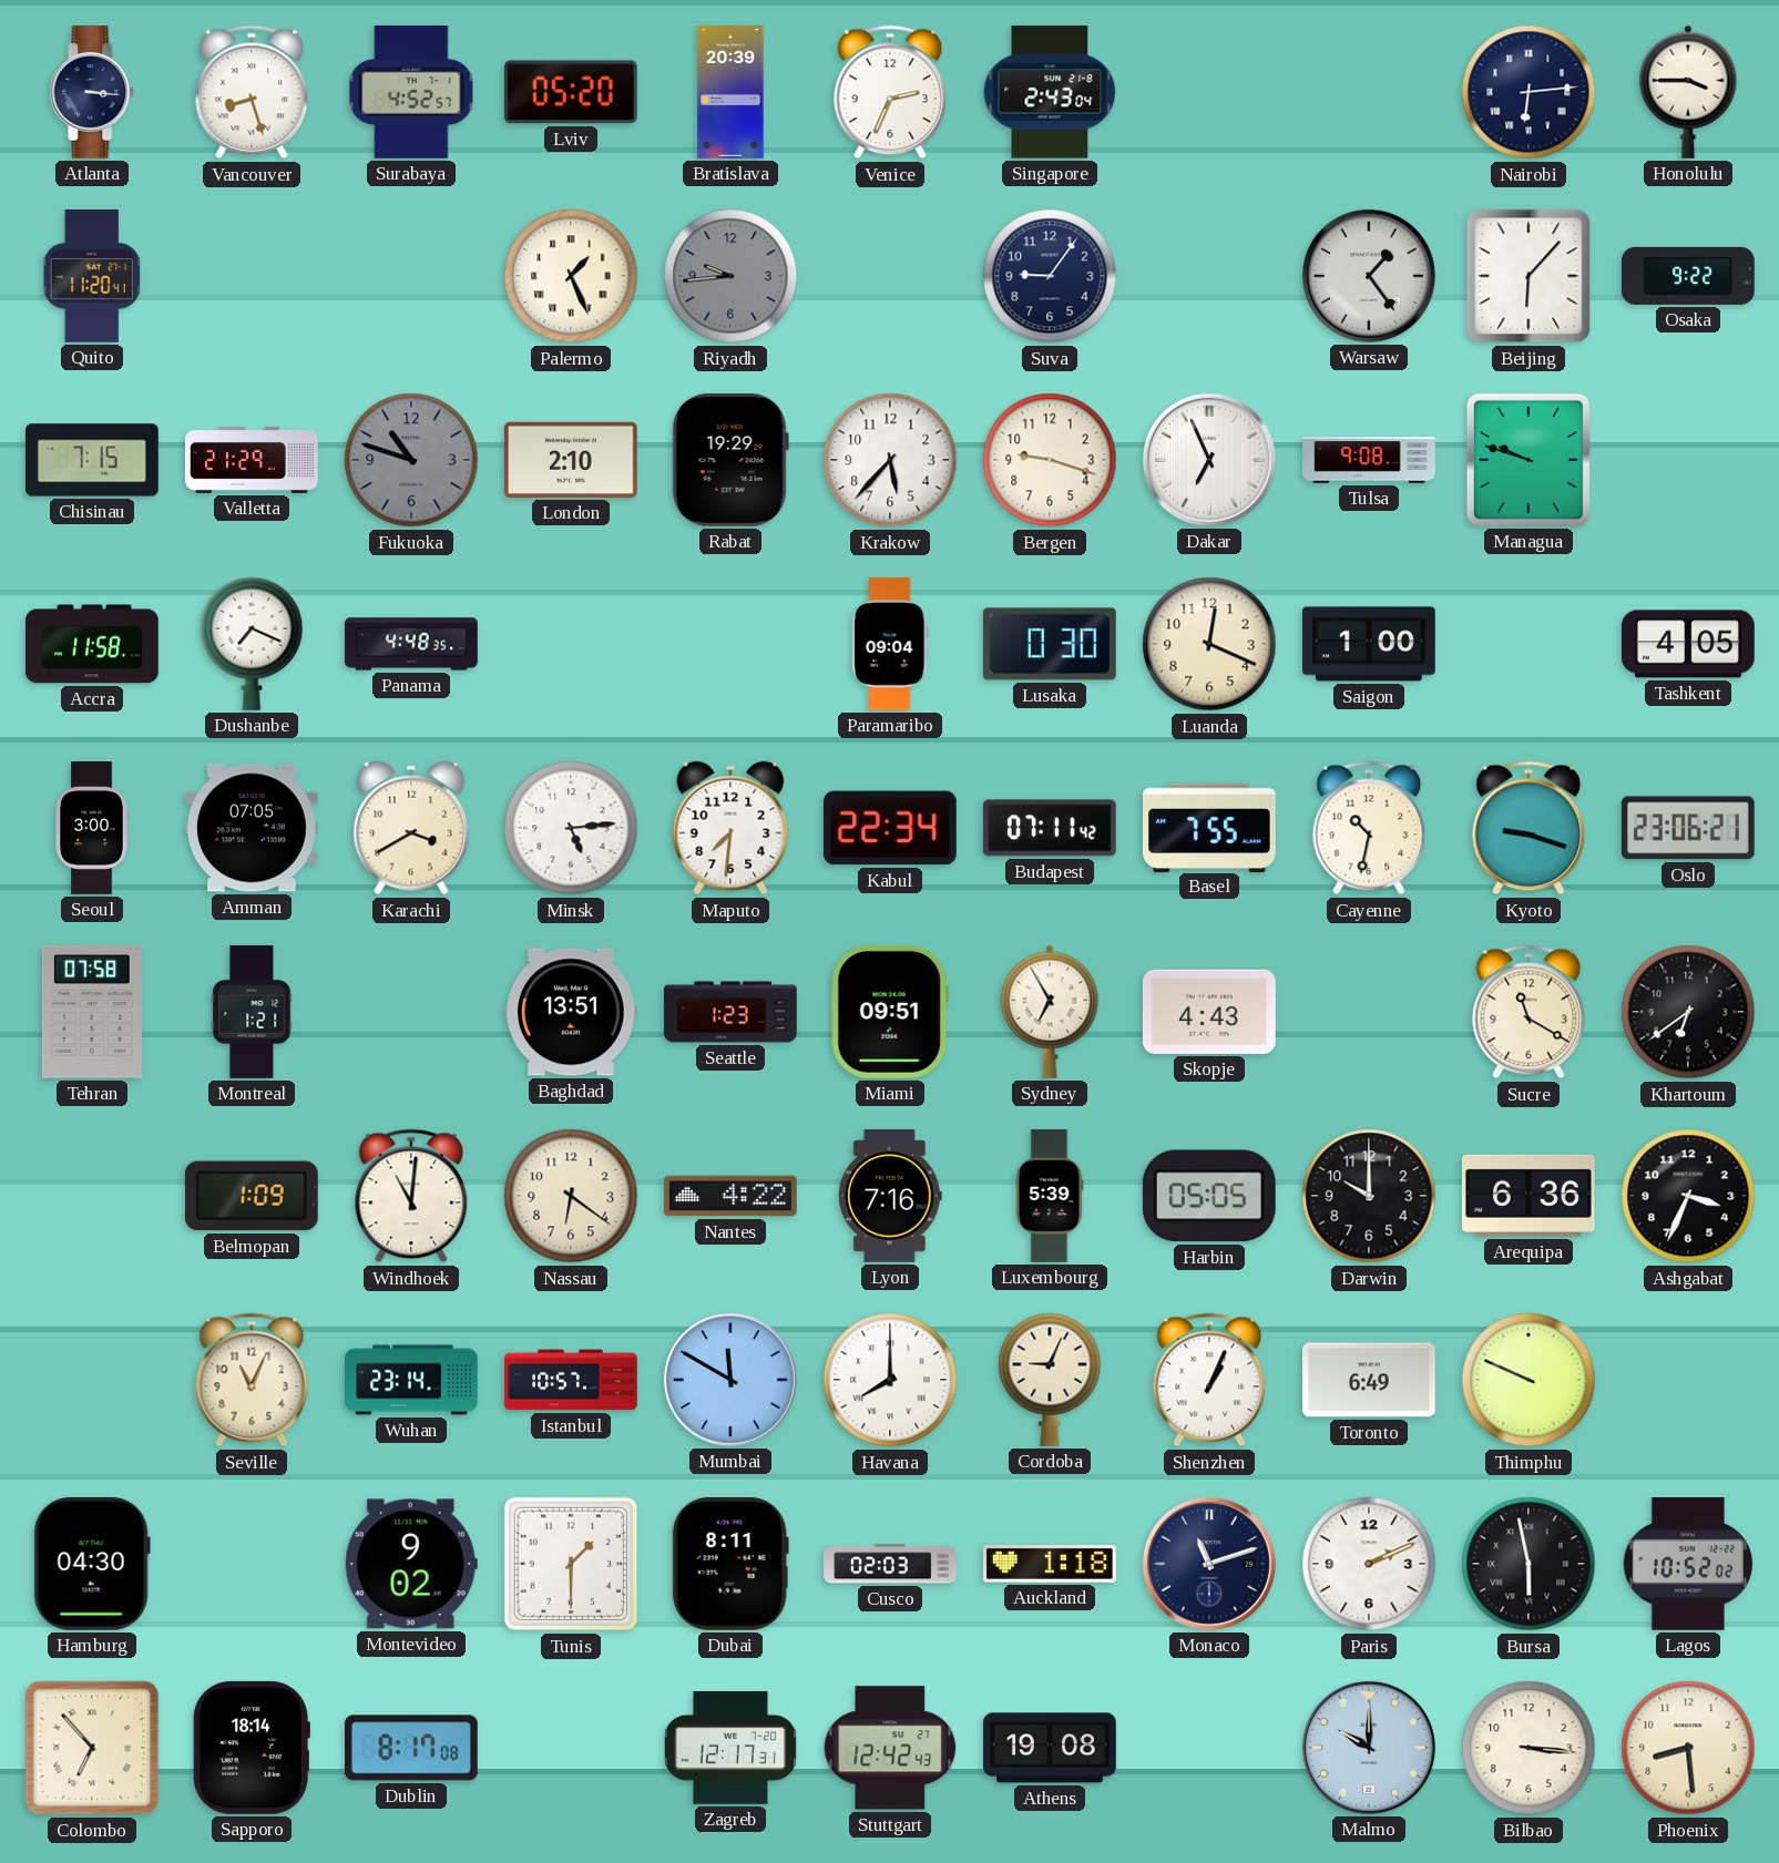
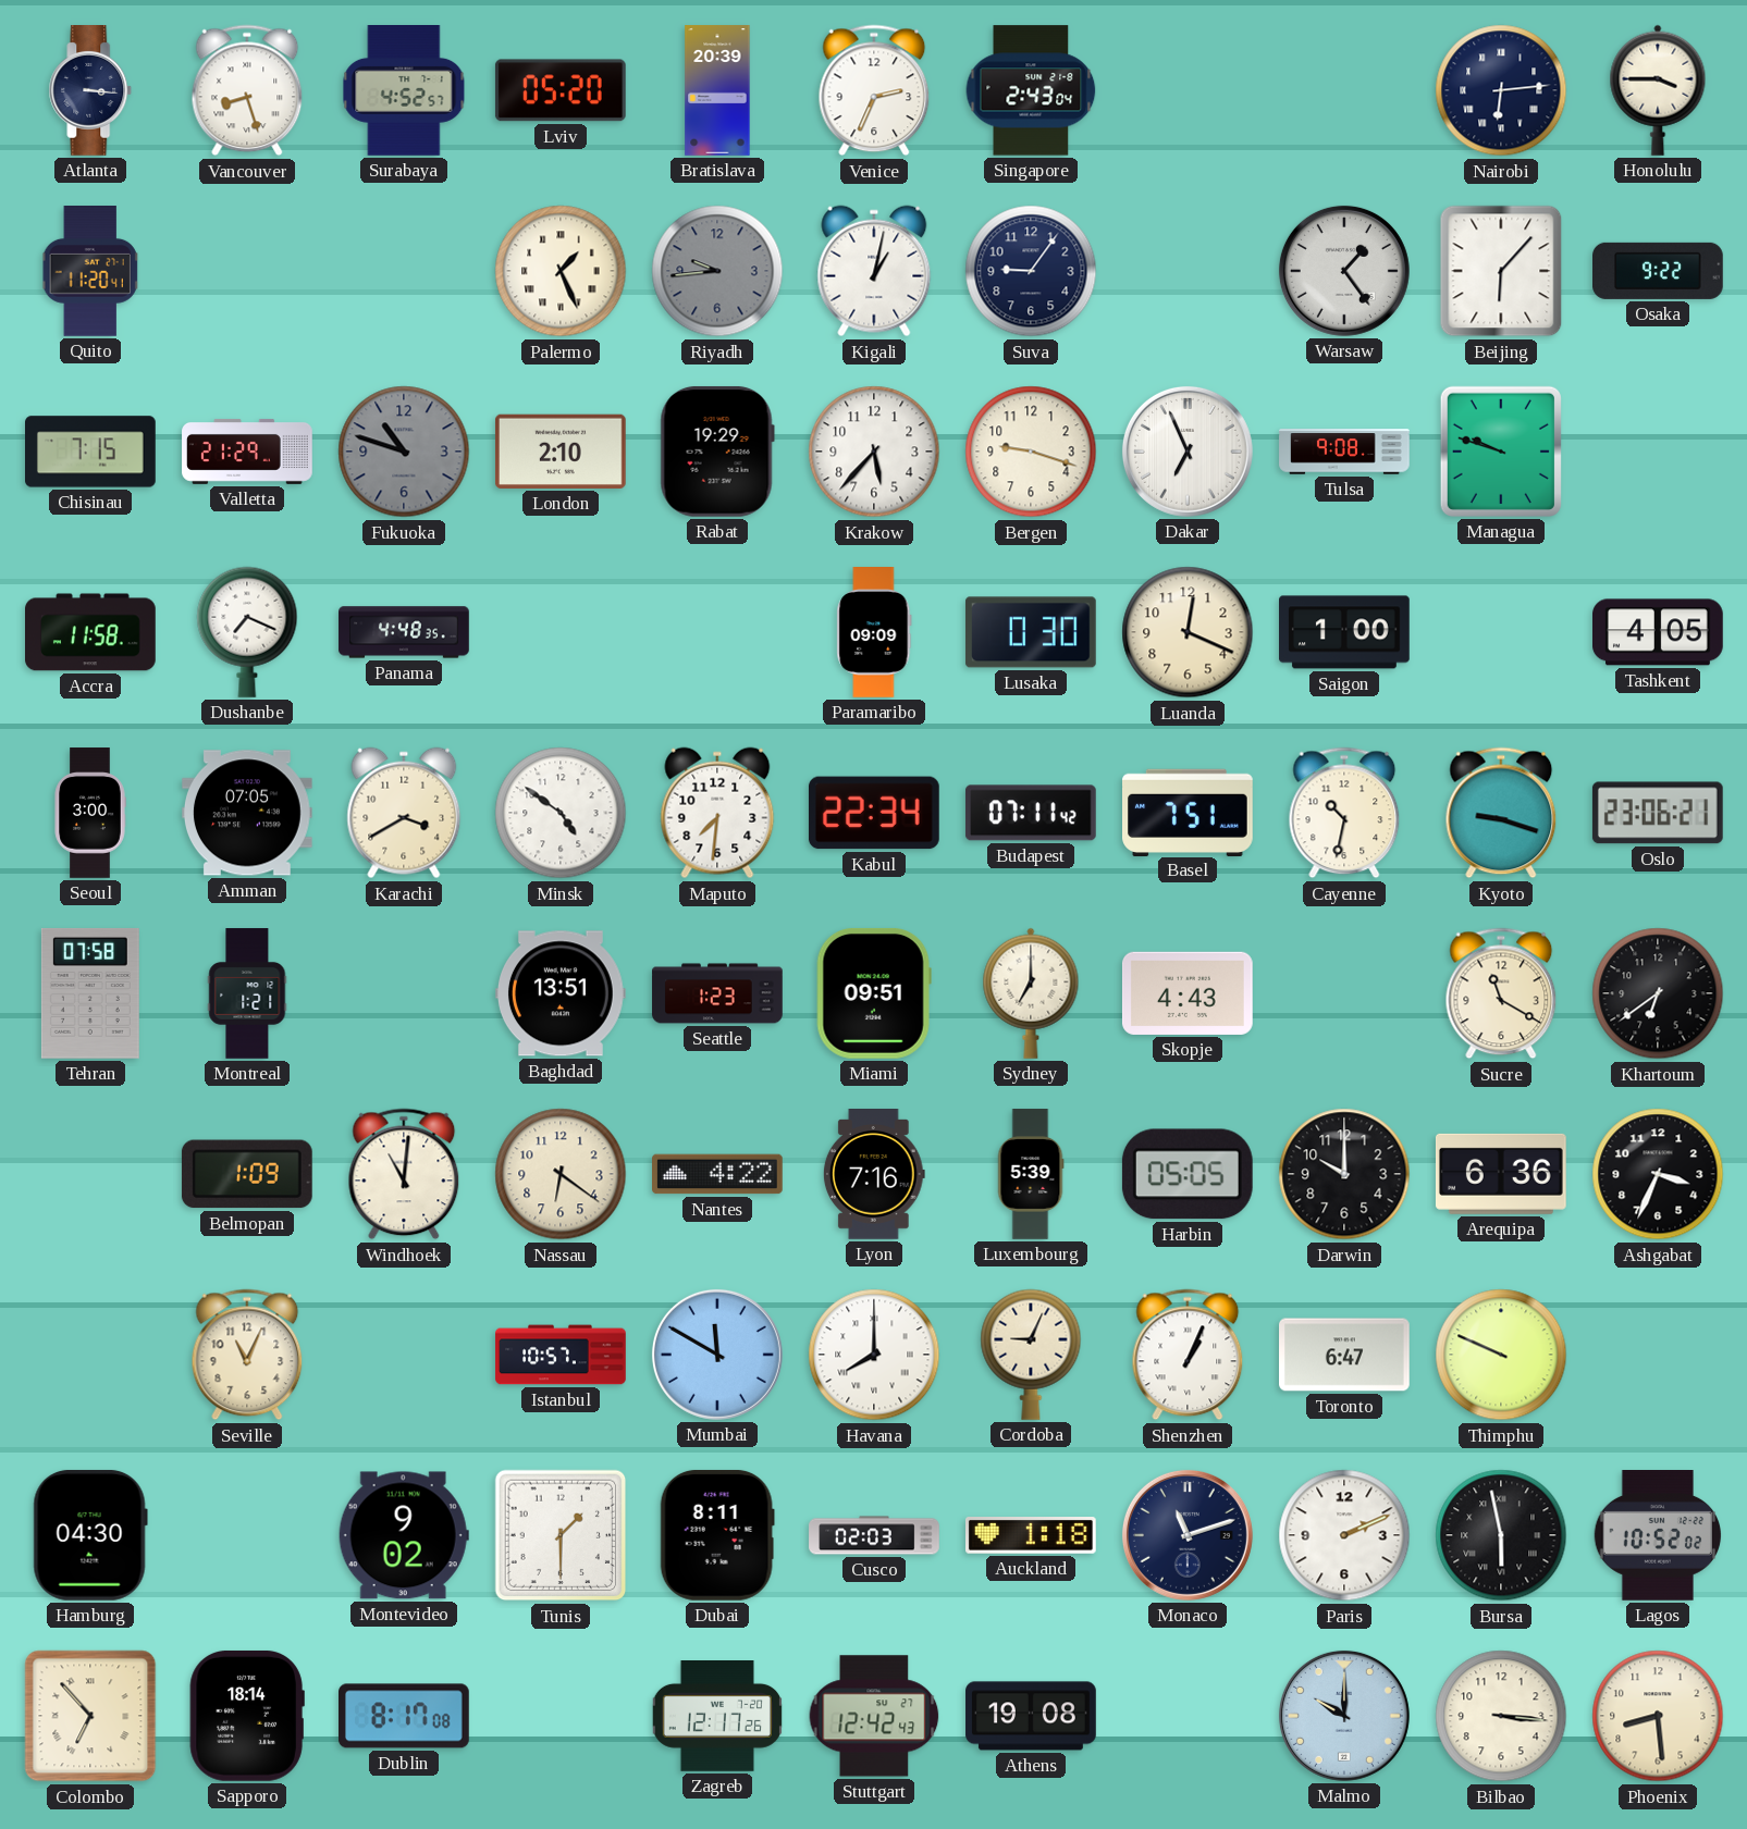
Kigali: none -> 1:02 (874, 271)
Paramaribo: 09:04 -> 09:09 (874, 633)
Minsk: 5:14 -> 4:51 (561, 813)
Basel: 7:55 -> 7:51 (1189, 812)
Sydney: 6:55 -> 7:00 (1031, 993)
Wuhan: 23:14 -> none (411, 1380)
Toronto: 6:49 -> 6:47 (1345, 1355)
Zagreb: 12:17:31 -> 12:17:26 (717, 1717)
